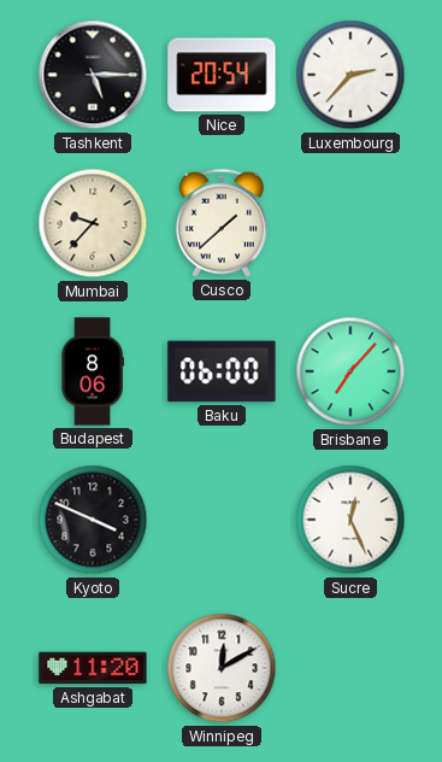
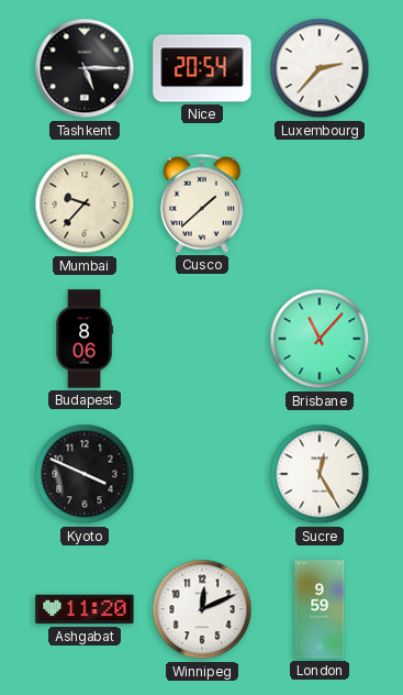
Baku: 06:00 -> none (222, 371)
Brisbane: 7:07 -> 11:07 (320, 339)
Sucre: 12:26 -> 12:25 (320, 474)
Winnipeg: 12:10 -> 12:11 (202, 609)
London: none -> 9:59 (320, 609)
